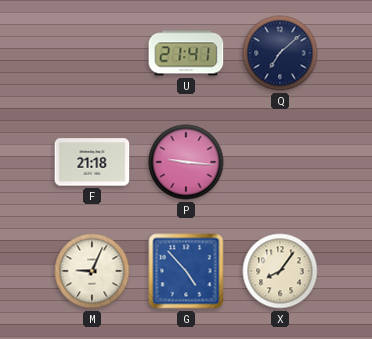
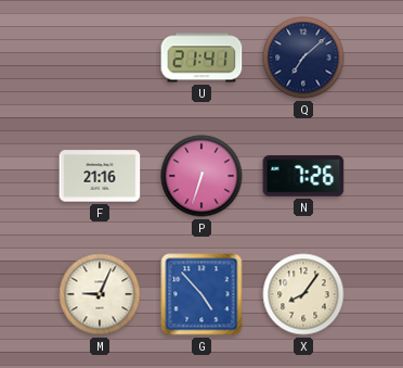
F: 21:18 -> 21:16 (100, 176)
P: 9:16 -> 6:33 (201, 176)
N: none -> 7:26 (303, 176)
